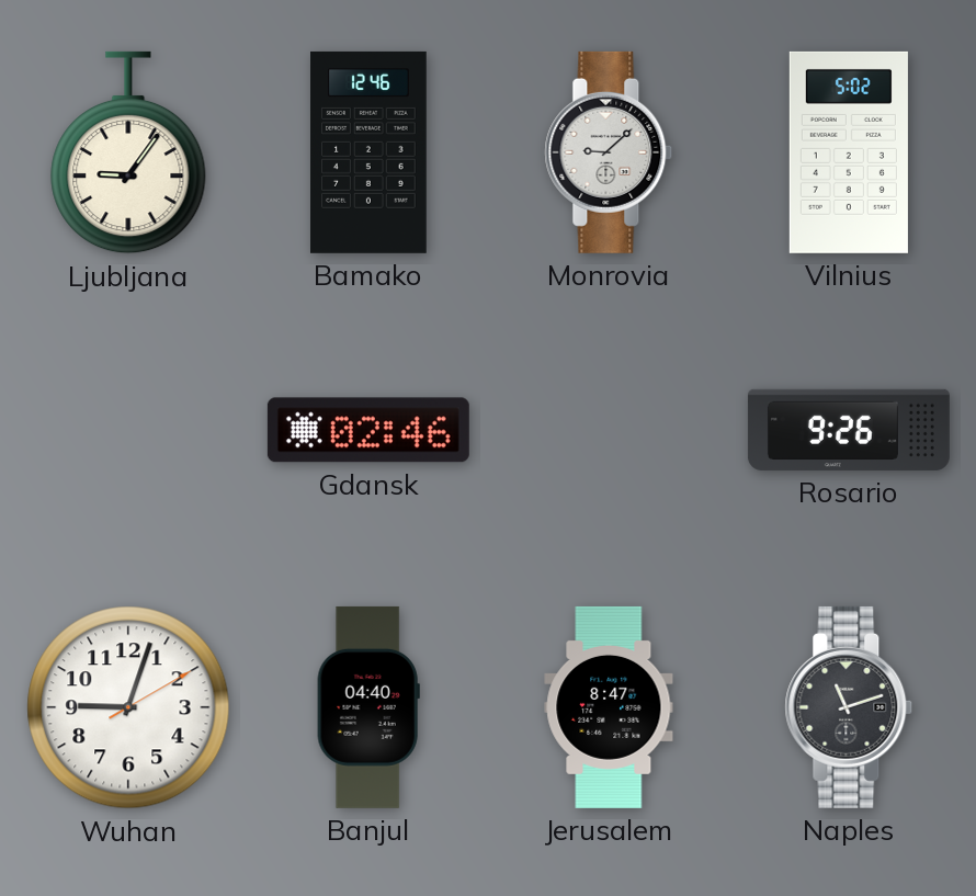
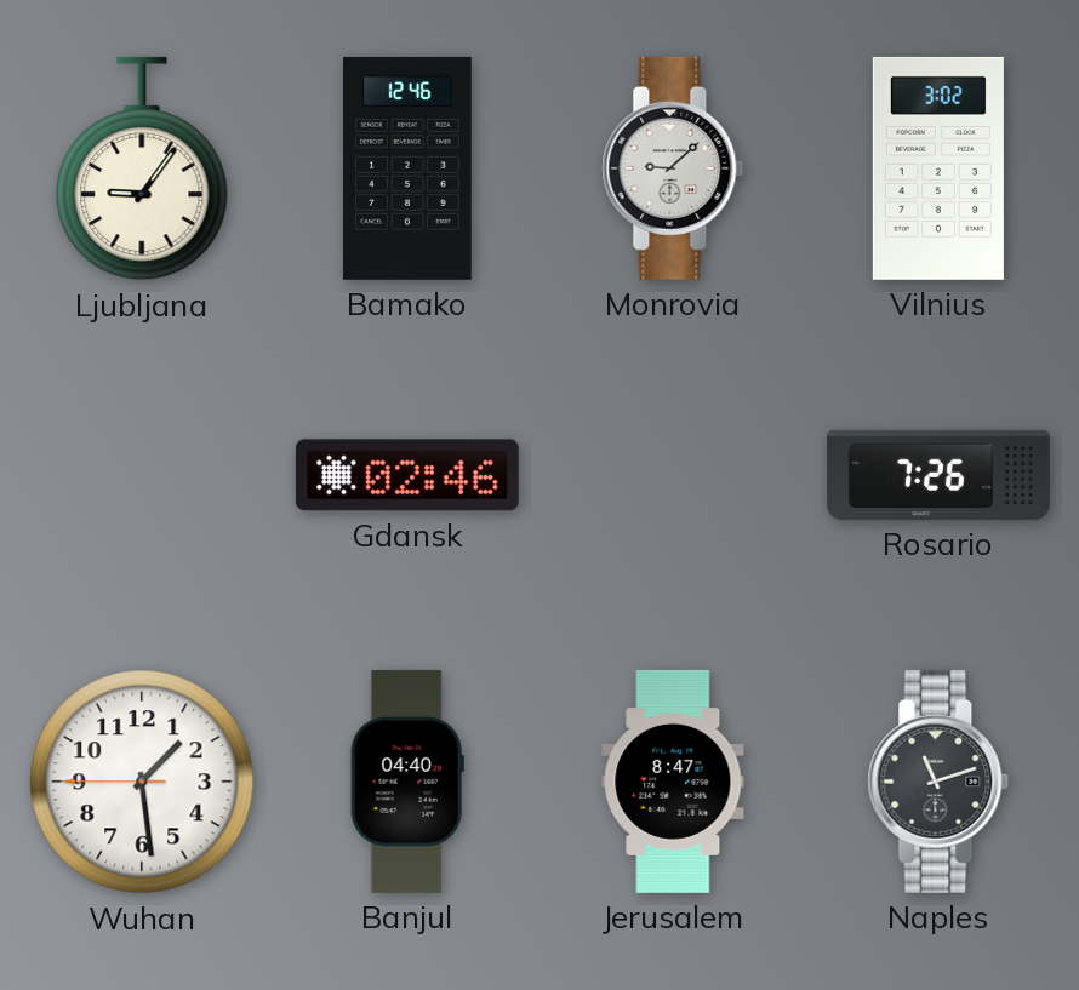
Vilnius: 5:02 -> 3:02 (938, 168)
Rosario: 9:26 -> 7:26 (938, 475)
Wuhan: 9:03 -> 1:28 (142, 782)
